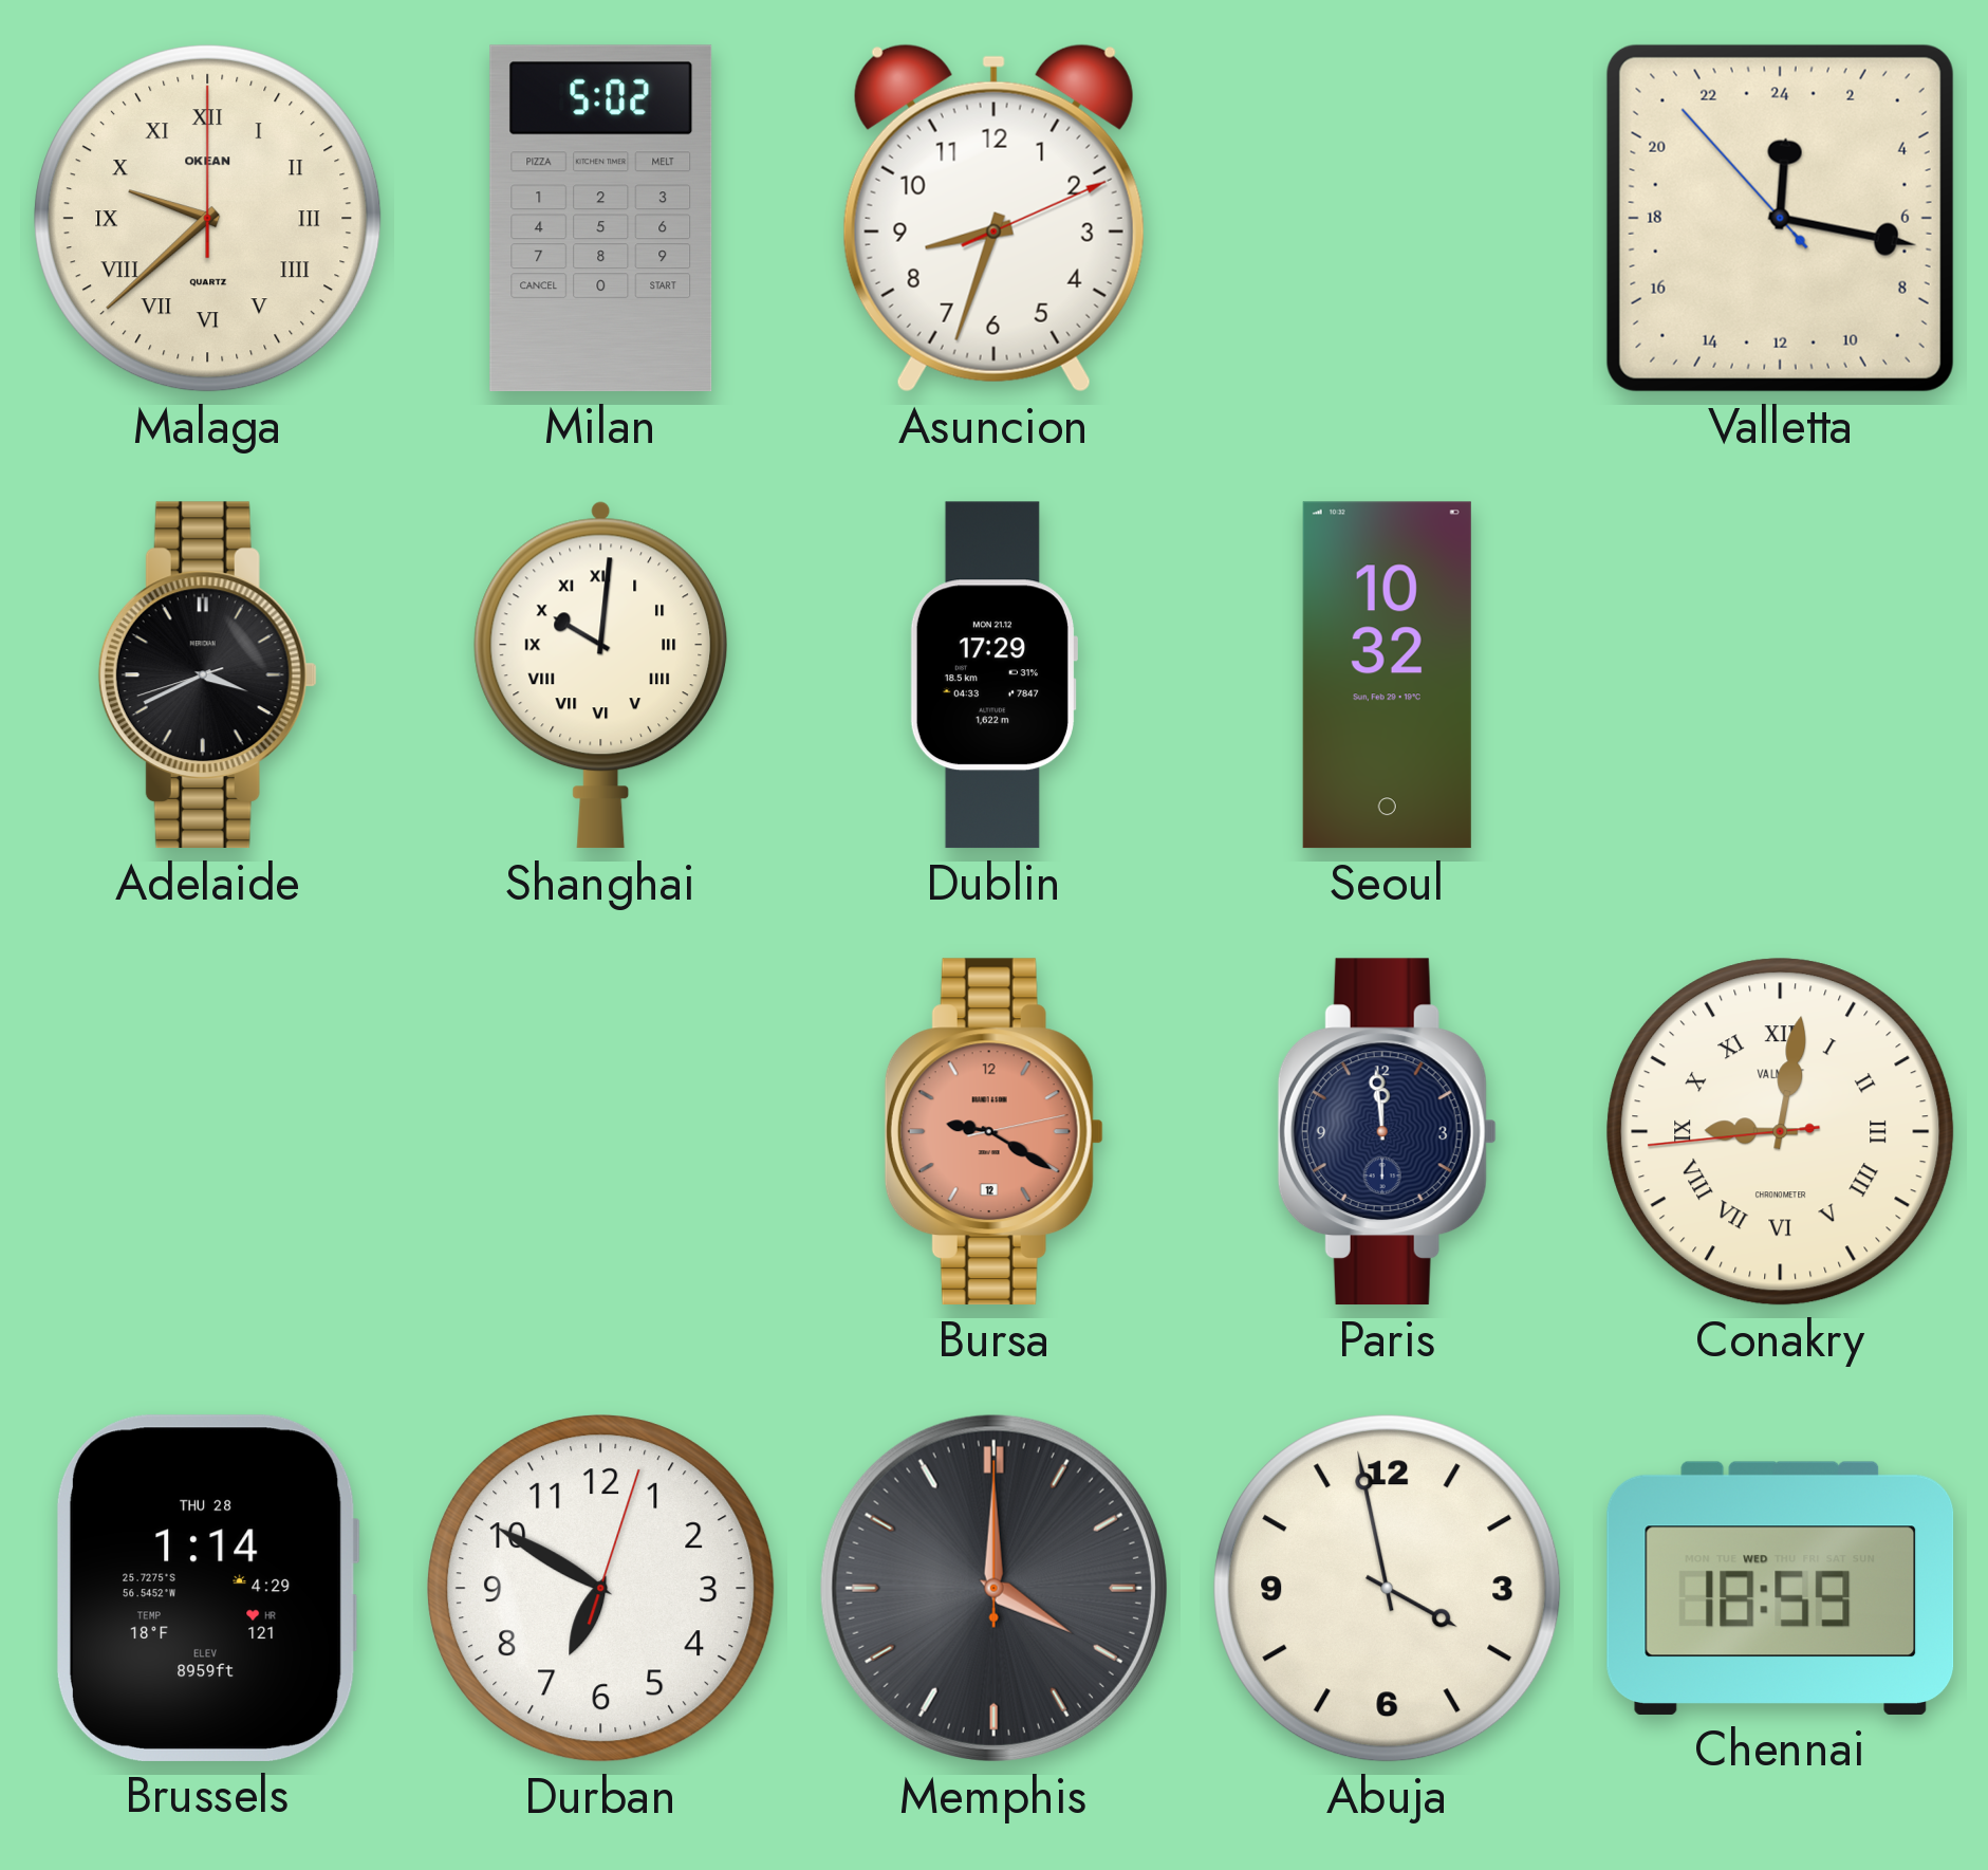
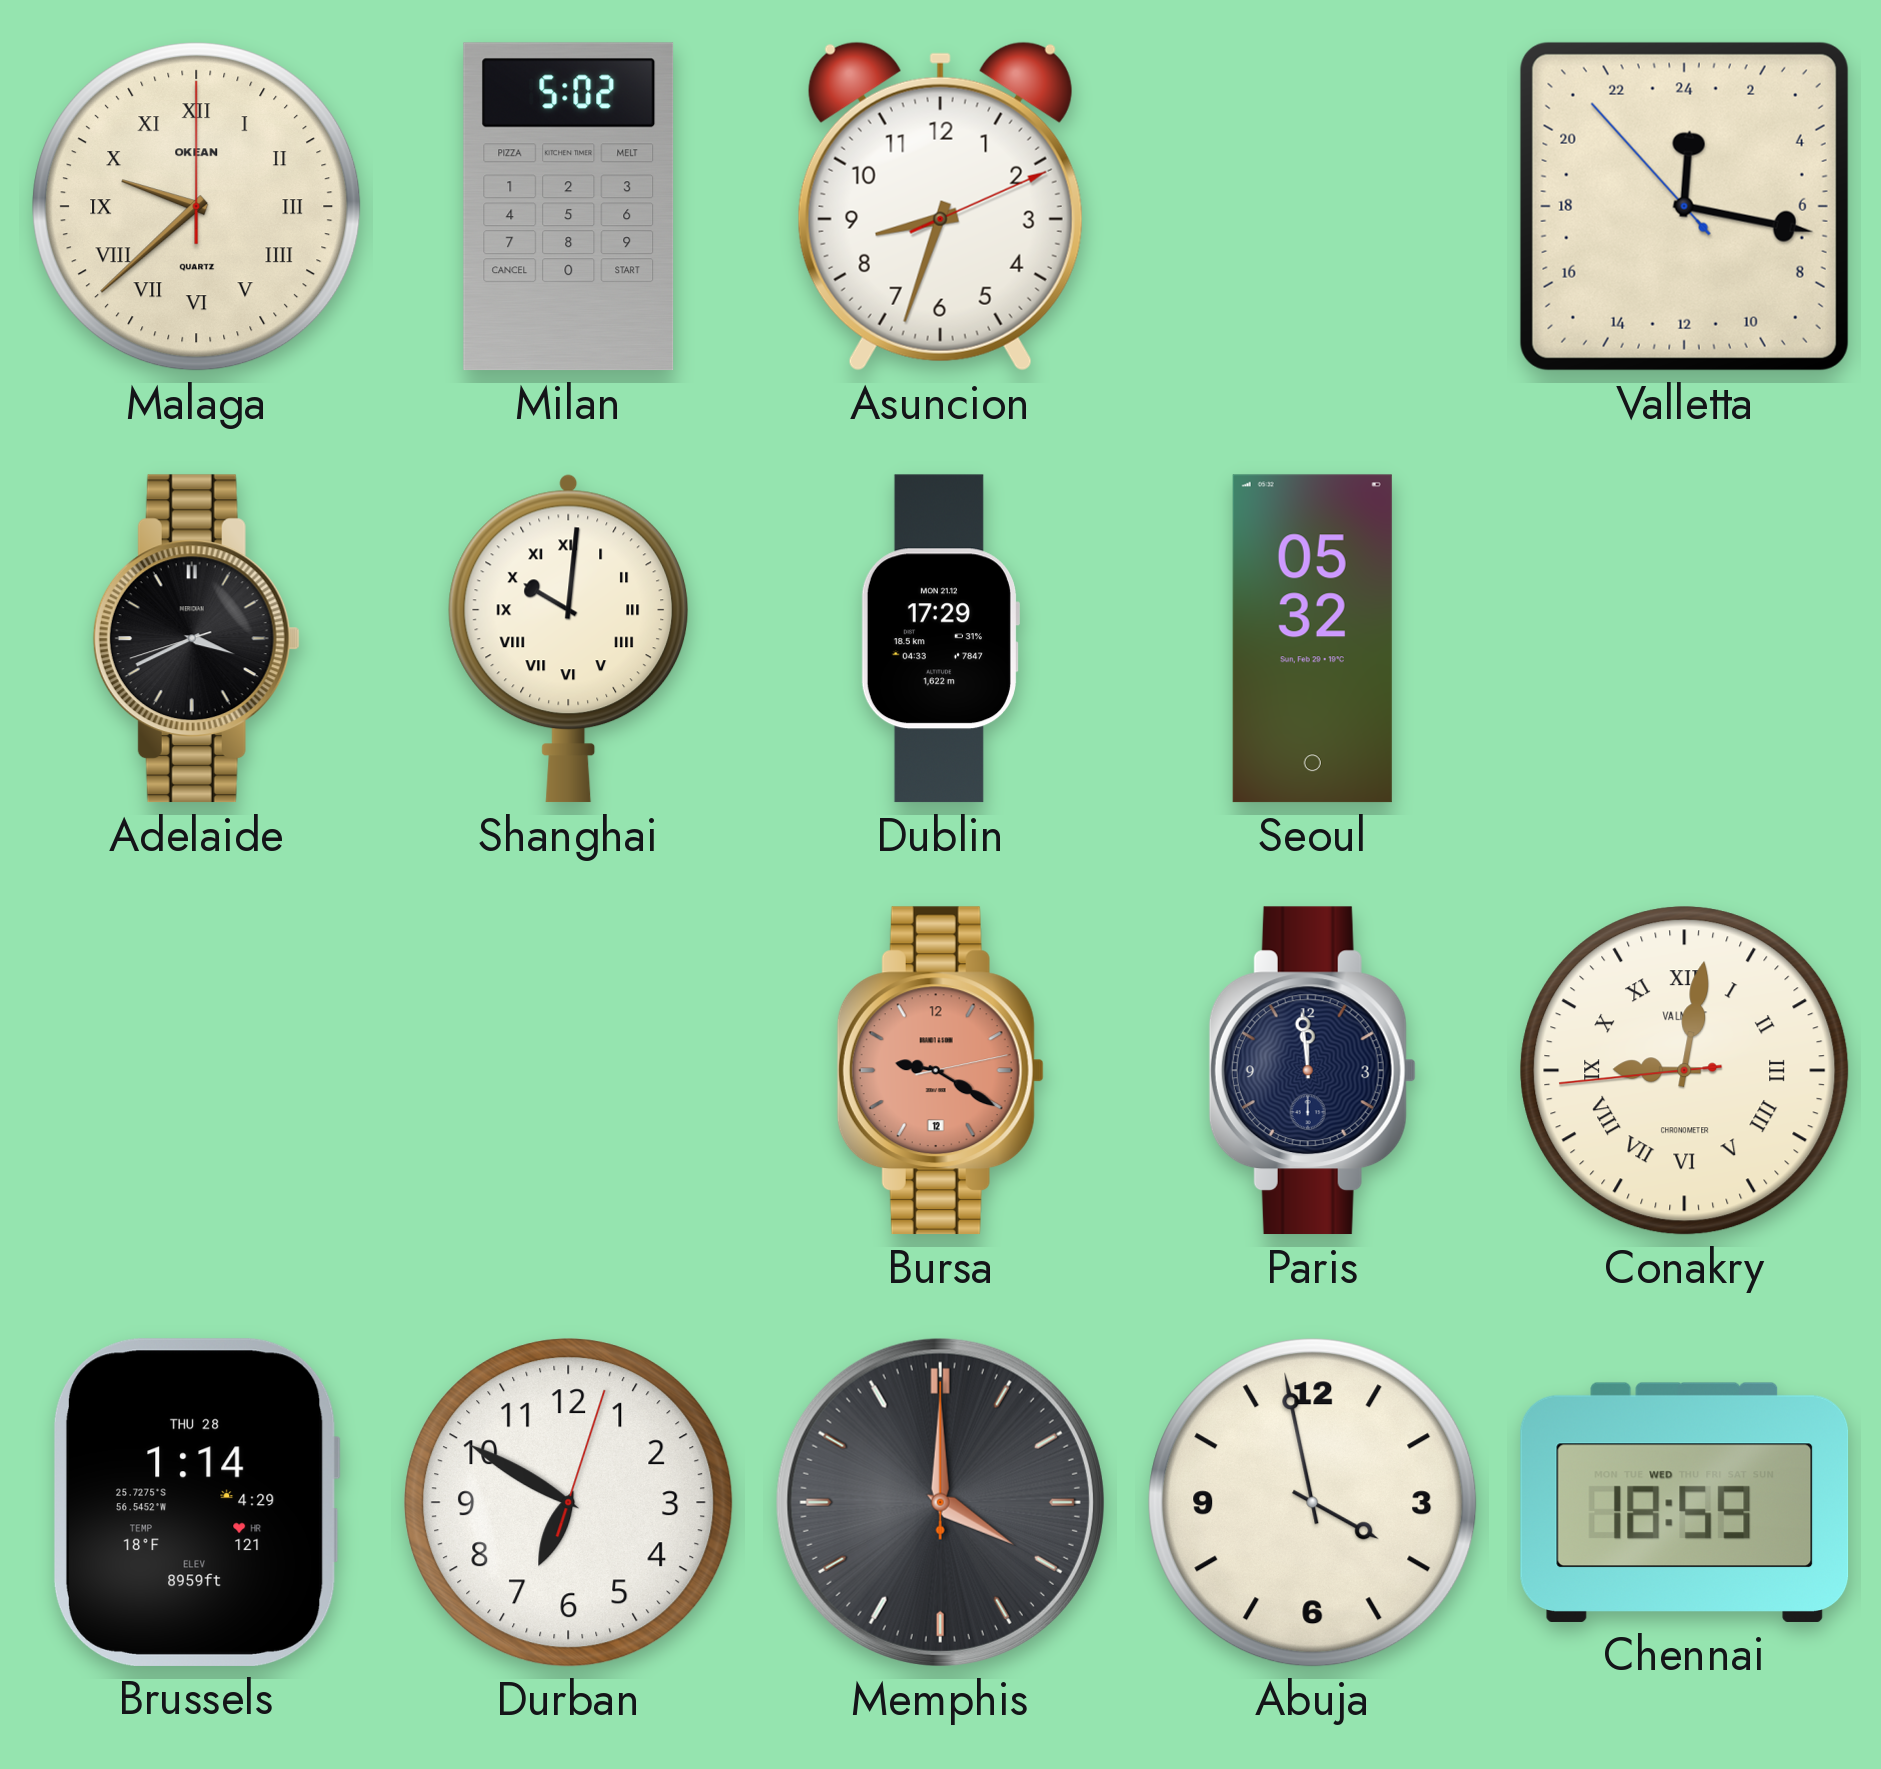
Seoul: 10:32 -> 05:32 (1312, 639)
